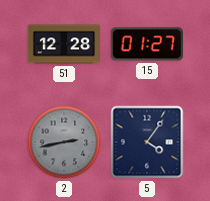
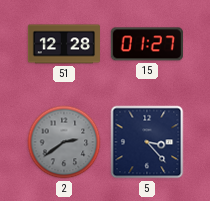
2: 2:43 -> 2:39 (64, 142)
5: 4:06 -> 3:23 (147, 142)
